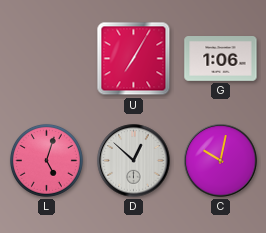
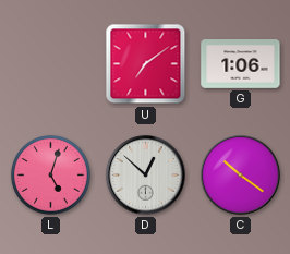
U: 7:05 -> 7:09 (146, 64)
C: 10:02 -> 10:21 (241, 176)
